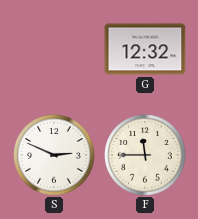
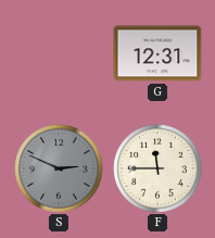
G: 12:32 -> 12:31 (157, 53)
S dial: white -> grey (59, 168)
